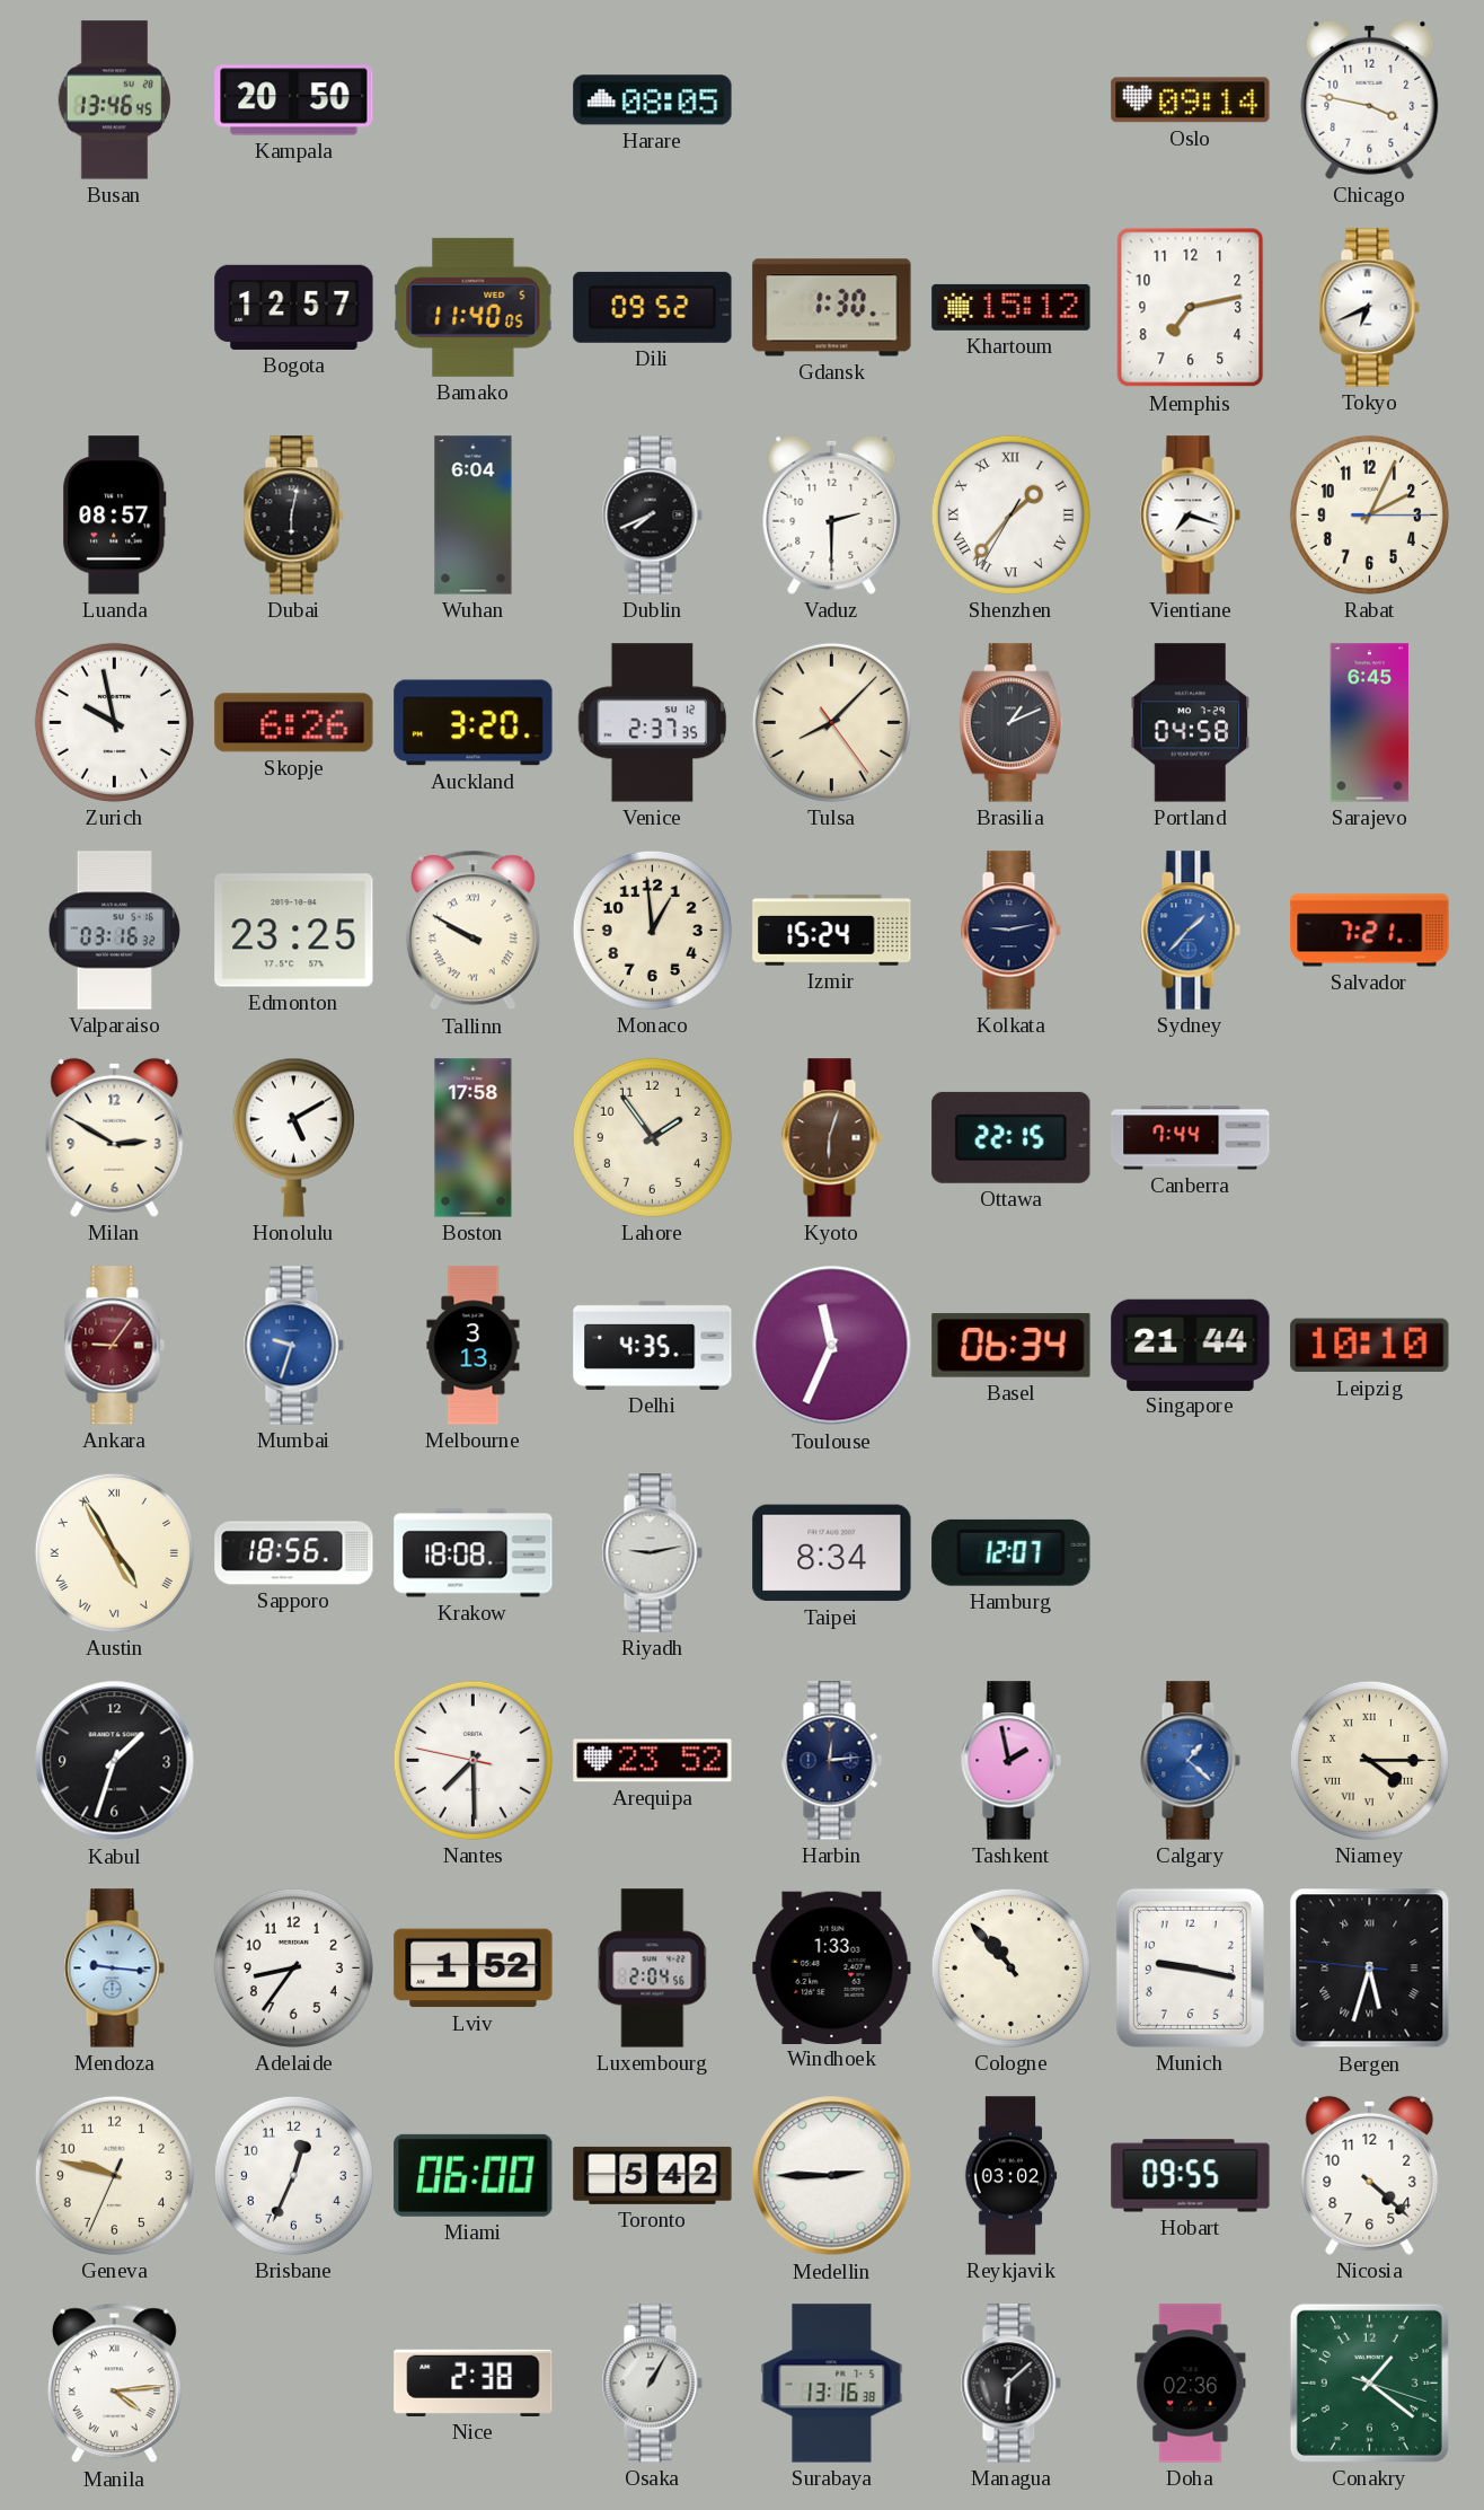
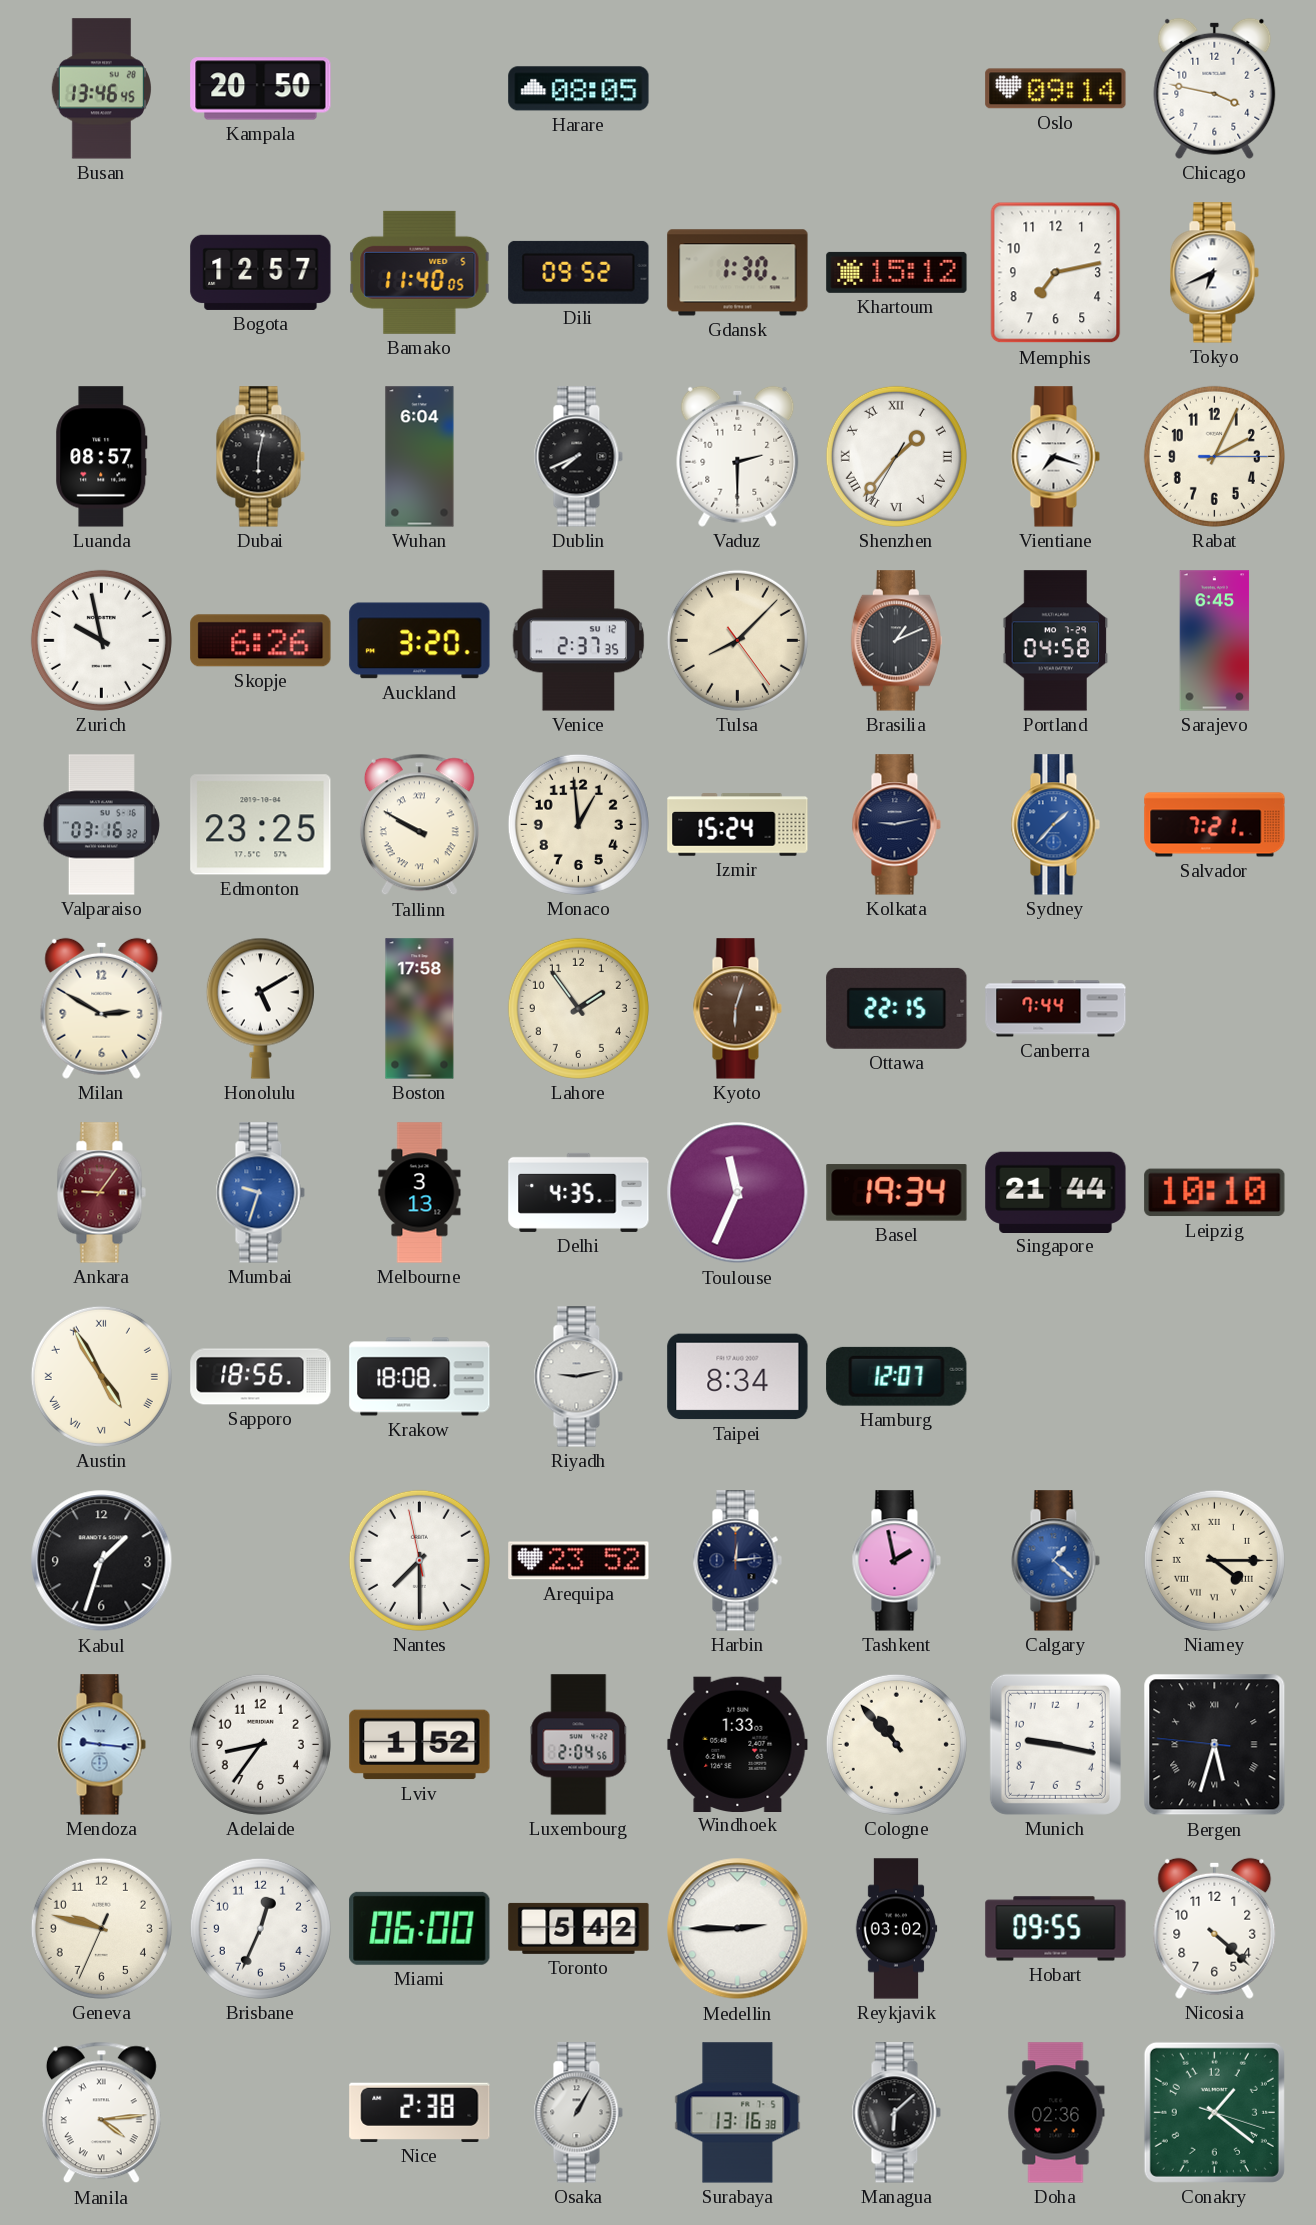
Basel: 06:34 -> 19:34 (897, 1193)
Nantes: 7:29:47 -> 7:29:58 (419, 1560)
